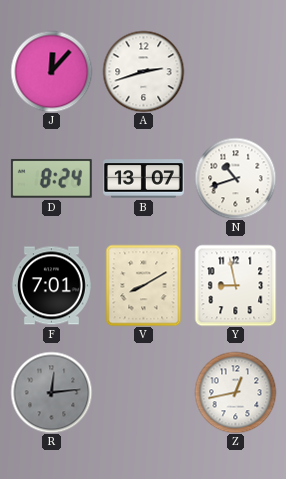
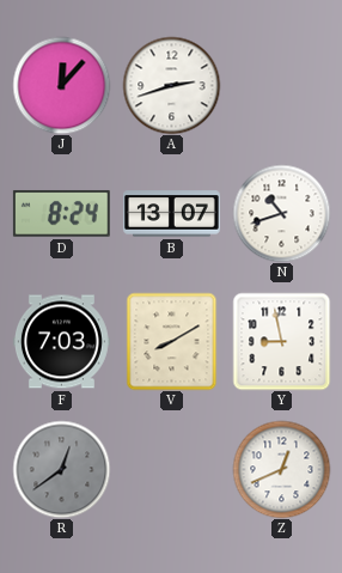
F: 7:01 -> 7:03 (61, 342)
R: 12:14 -> 12:39 (61, 469)
Z: 12:43 -> 12:41 (281, 469)
